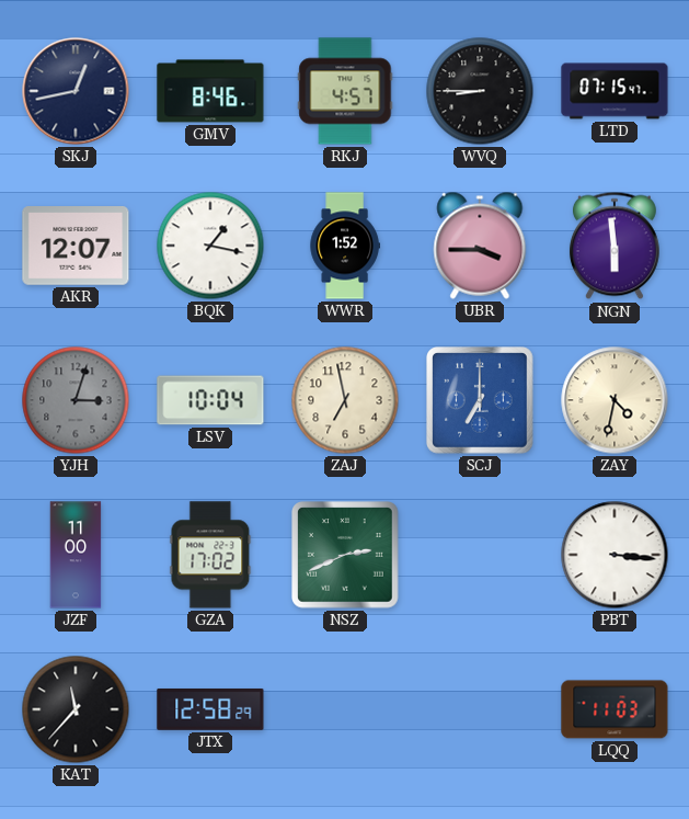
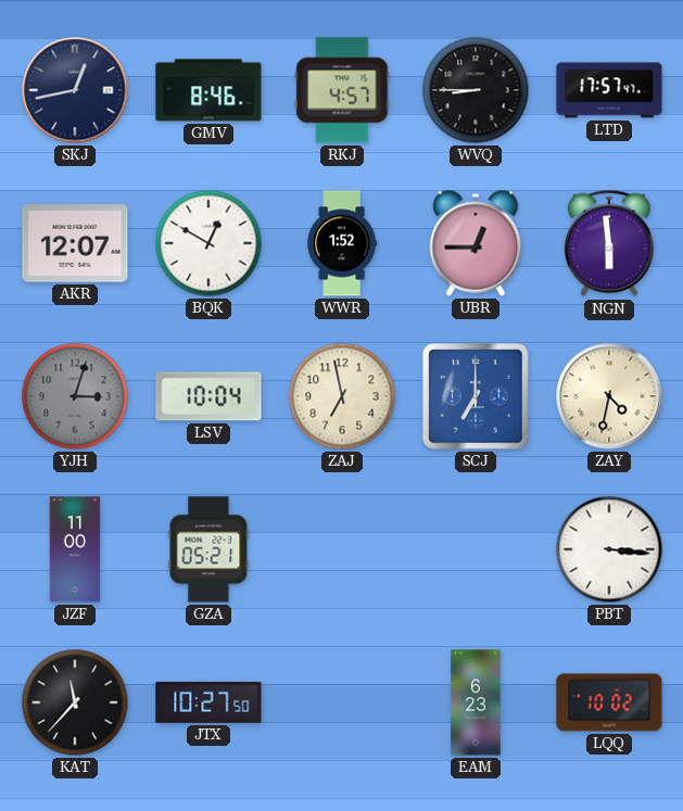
LTD: 07:15 -> 17:57 (609, 90)
BQK: 1:17 -> 12:50 (208, 243)
UBR: 3:45 -> 12:45 (476, 243)
GZA: 17:02 -> 05:21 (208, 549)
NSZ: 2:41 -> none (345, 555)
JTX: 12:58 -> 10:27 (208, 702)
EAM: none -> 6:23 (476, 702)
LQQ: 11:03 -> 10:02 (609, 702)
